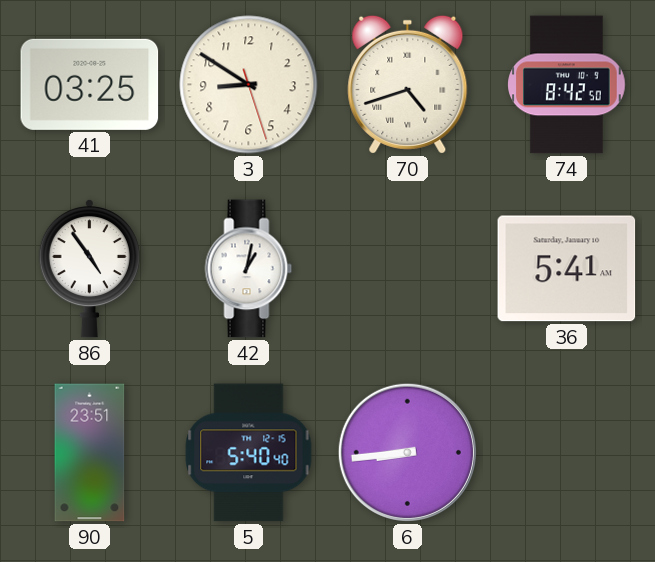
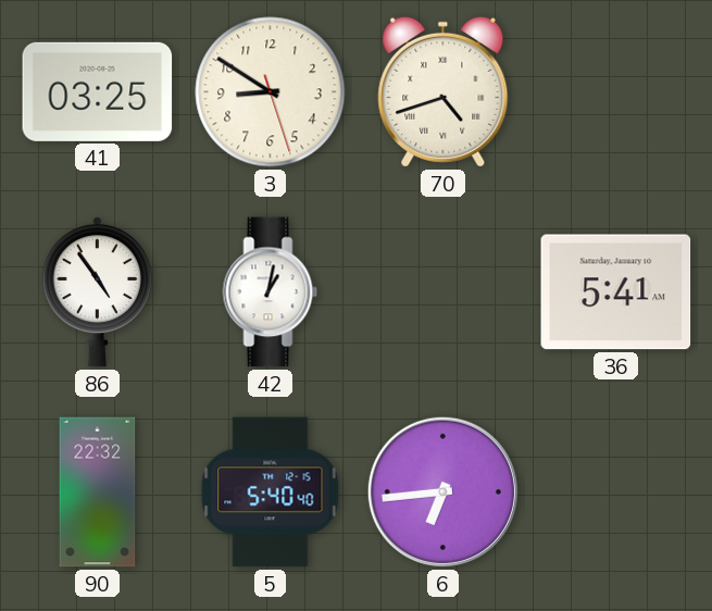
74: 8:42 -> none (567, 85)
90: 23:51 -> 22:32 (98, 492)
6: 8:44 -> 6:44 (442, 491)
